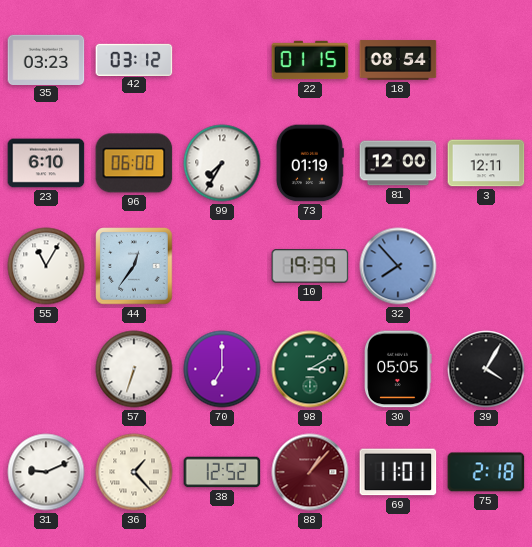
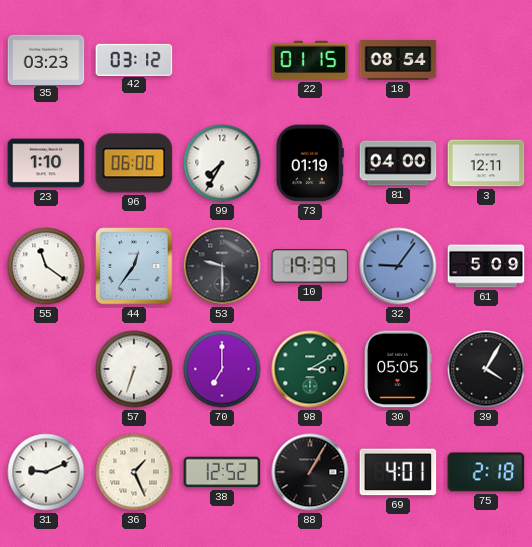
23: 6:10 -> 1:10 (46, 163)
81: 12:00 -> 04:00 (398, 163)
55: 11:05 -> 11:21 (46, 266)
53: none -> 9:30 (222, 266)
32: 7:53 -> 9:06 (398, 266)
61: none -> 5:09 (486, 266)
36: 1:23 -> 1:26 (134, 472)
88: 1:07 -> 1:05 (310, 472)
88 dial: burgundy -> black (310, 472)
69: 11:01 -> 4:01 (398, 472)
